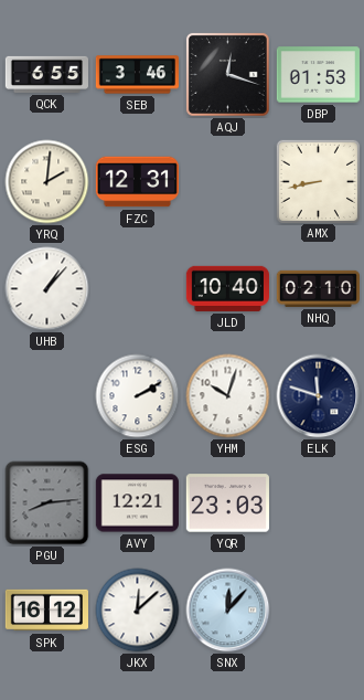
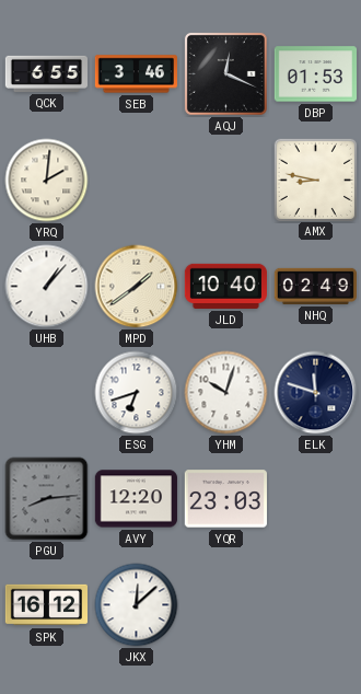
AQJ: 12:18 -> 12:19 (225, 73)
FZC: 12:31 -> none (137, 182)
AMX: 8:43 -> 8:47 (315, 180)
MPD: none -> 1:39 (137, 287)
NHQ: 02:10 -> 02:49 (315, 286)
ESG: 2:10 -> 6:42 (137, 393)
AVY: 12:21 -> 12:20 (136, 499)
SNX: 12:07 -> none (228, 611)
